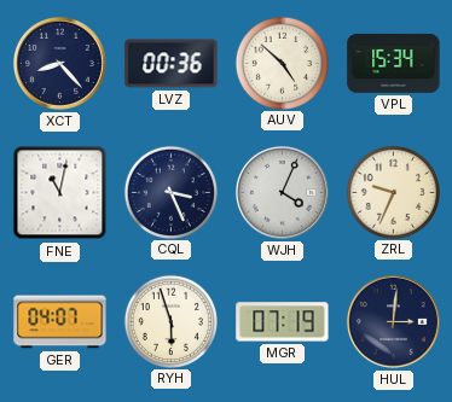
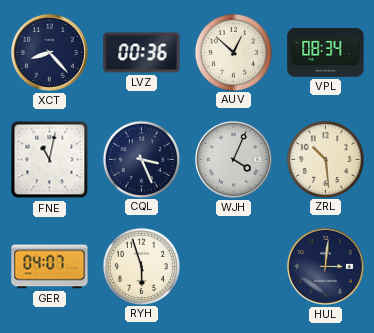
AUV: 4:52 -> 12:52 (233, 52)
VPL: 15:34 -> 08:34 (326, 52)
ZRL: 9:34 -> 10:29 (325, 159)
MGR: 07:19 -> none (283, 322)
